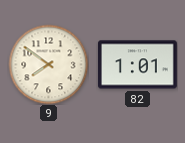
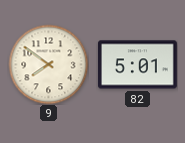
82: 1:01 -> 5:01 (138, 65)
